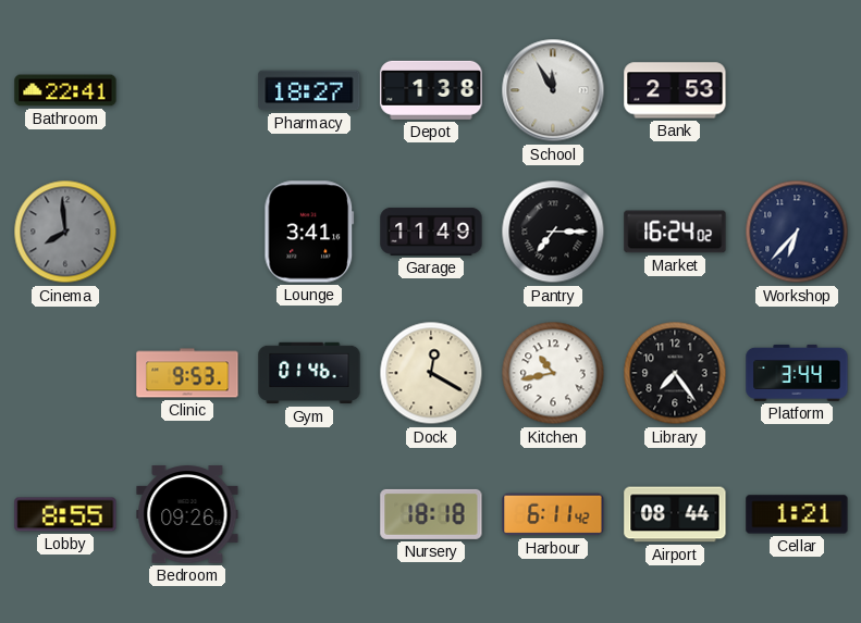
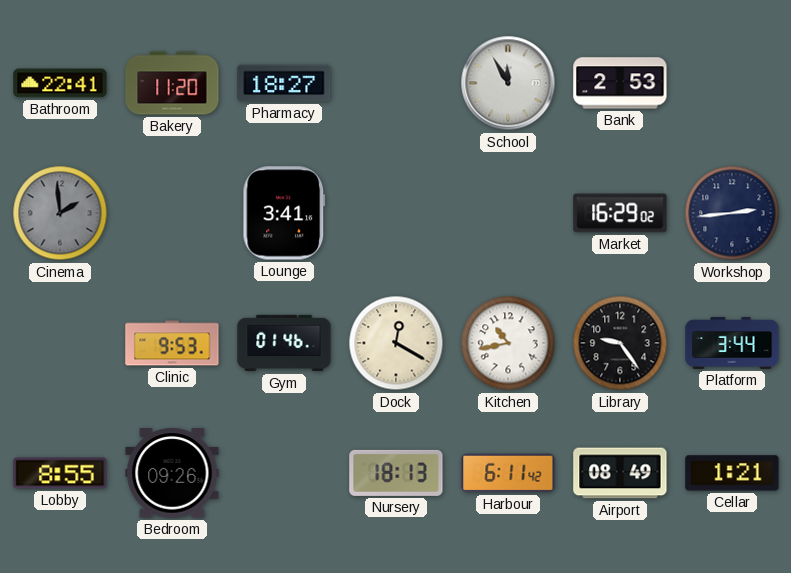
Bakery: none -> 11:20 (172, 83)
Depot: 1:38 -> none (431, 90)
Cinema: 7:59 -> 1:59 (60, 213)
Garage: 11:49 -> none (431, 232)
Pantry: 7:15 -> none (553, 232)
Market: 16:24 -> 16:29 (620, 213)
Workshop: 6:37 -> 2:44 (732, 213)
Library: 7:24 -> 9:24 (620, 343)
Nursery: 18:18 -> 18:13 (396, 473)
Airport: 08:44 -> 08:49 (620, 473)
